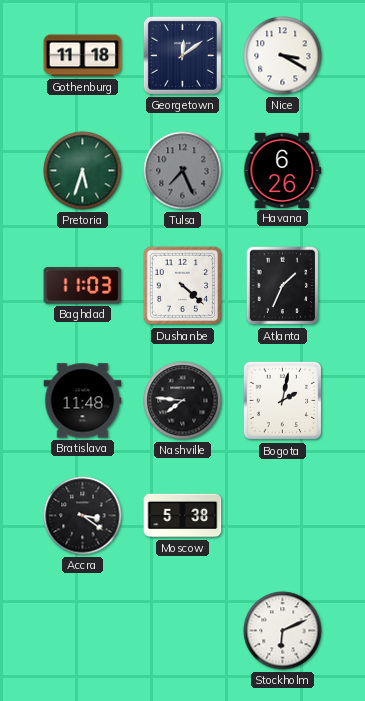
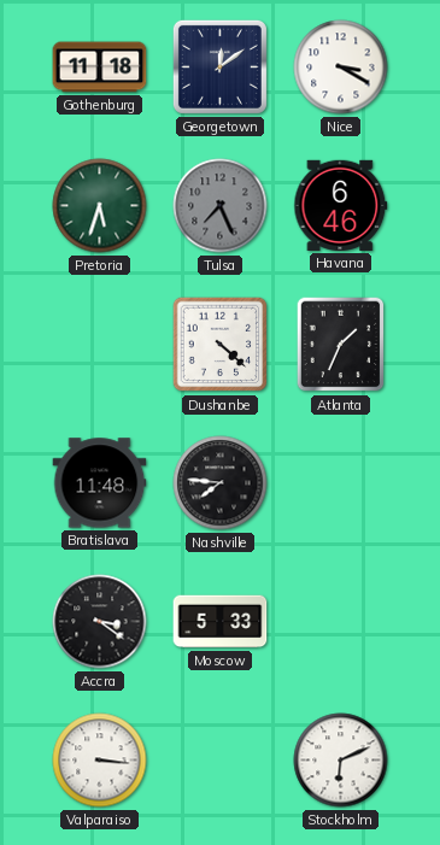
Havana: 6:26 -> 6:46 (341, 205)
Baghdad: 11:03 -> none (83, 286)
Bogota: 2:02 -> none (283, 401)
Moscow: 5:38 -> 5:33 (221, 622)
Valparaiso: none -> 3:16 (100, 761)
